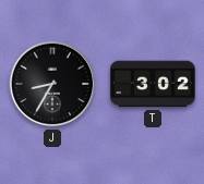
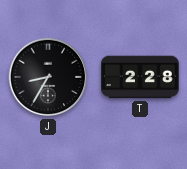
T: 3:02 -> 2:28 (140, 77)
